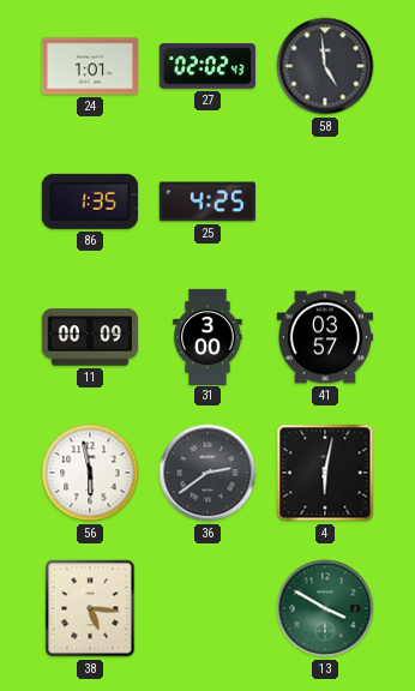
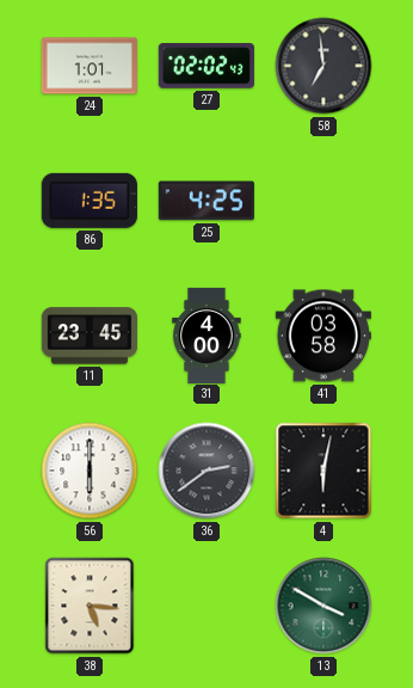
58: 4:59 -> 6:59 (323, 66)
11: 00:09 -> 23:45 (90, 336)
31: 3:00 -> 4:00 (207, 334)
41: 03:57 -> 03:58 (323, 336)
56: 5:58 -> 6:00 (90, 471)
